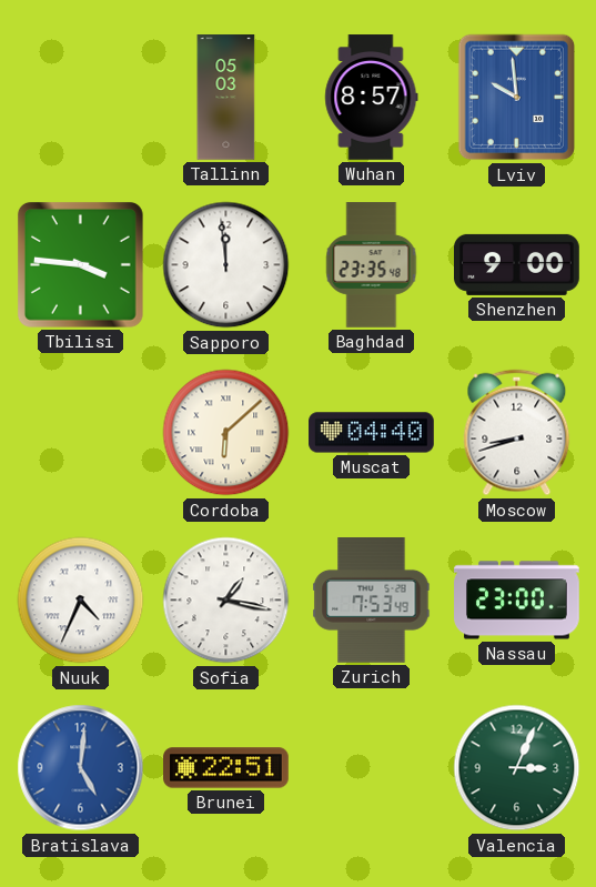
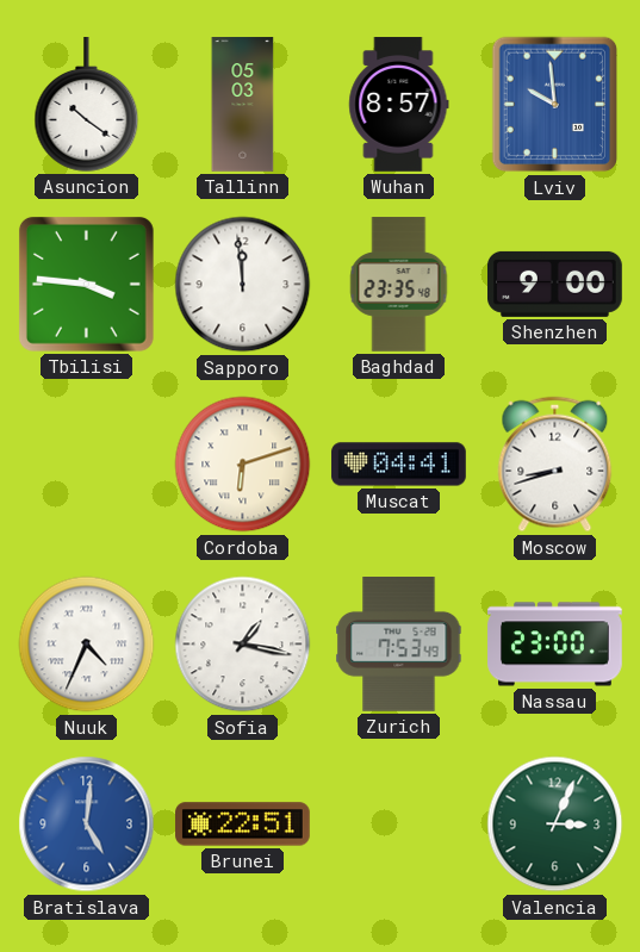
Asuncion: none -> 10:21 (87, 105)
Cordoba: 6:08 -> 6:12 (243, 465)
Muscat: 04:40 -> 04:41 (399, 465)
